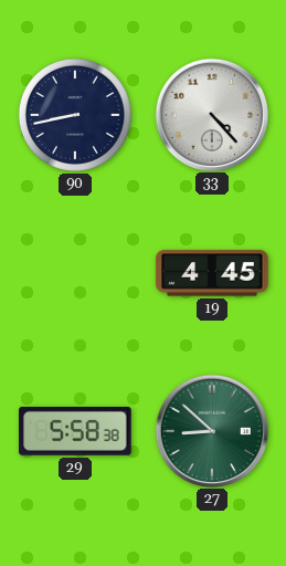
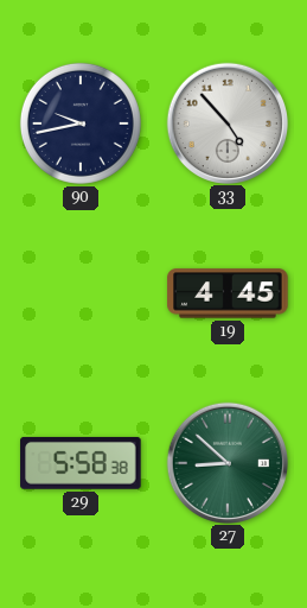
90: 8:43 -> 9:43 (81, 123)
33: 4:23 -> 4:53 (226, 122)
